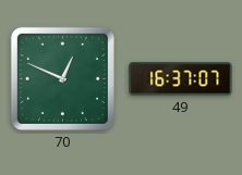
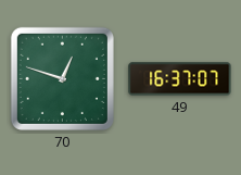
70: 12:49 -> 12:48 (62, 78)
